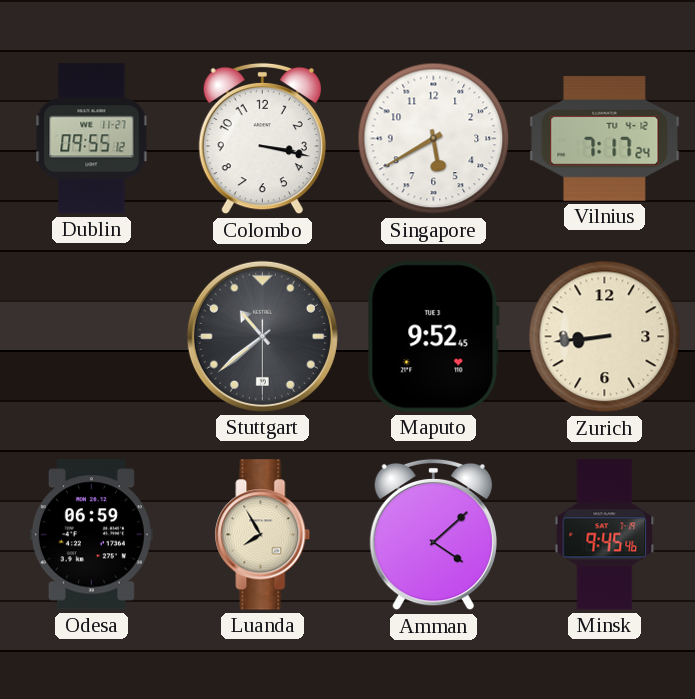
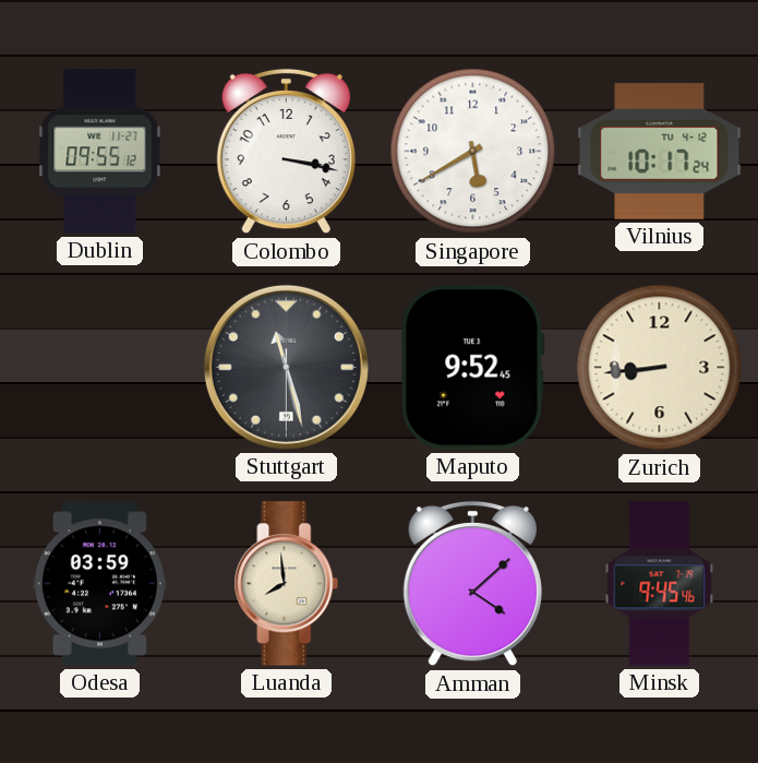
Vilnius: 7:17 -> 10:17 (660, 152)
Stuttgart: 10:38 -> 11:27 (286, 367)
Odesa: 06:59 -> 03:59 (99, 584)
Luanda: 7:55 -> 7:59 (287, 584)
